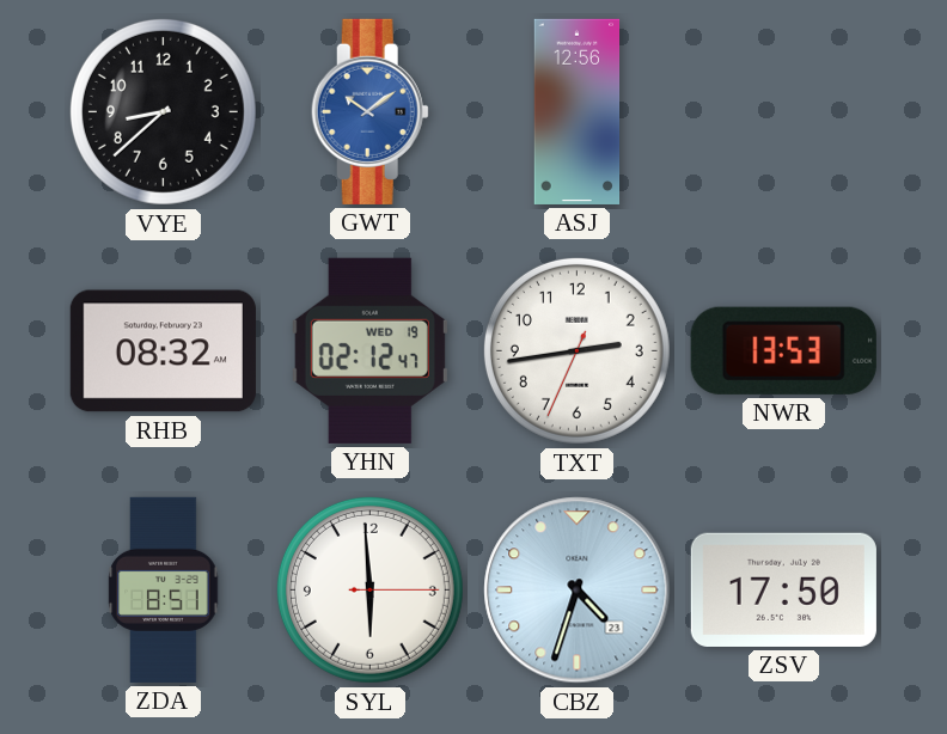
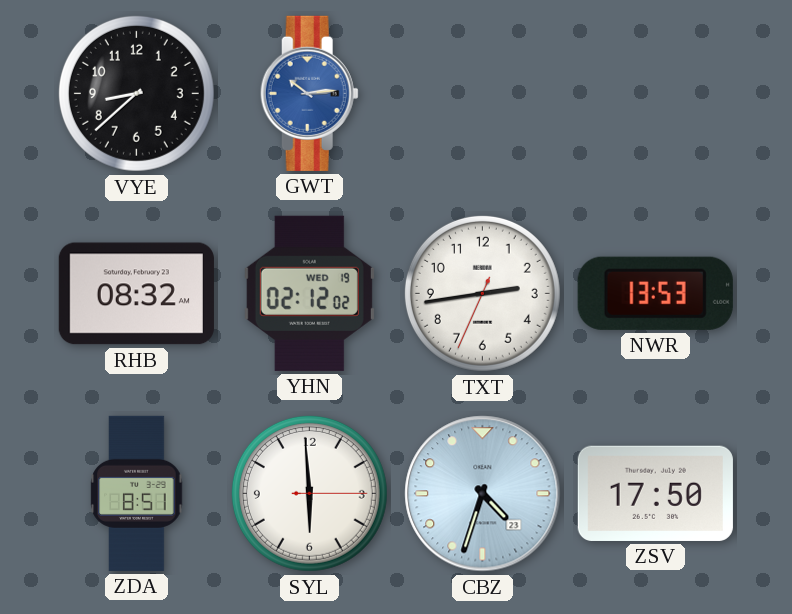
GWT: 10:09 -> 10:14 (309, 93)
ASJ: 12:56 -> none (578, 111)
YHN: 02:12:47 -> 02:12:02 (309, 293)
